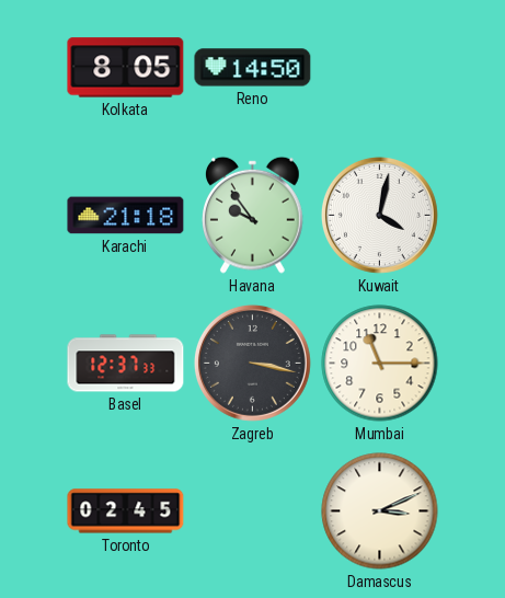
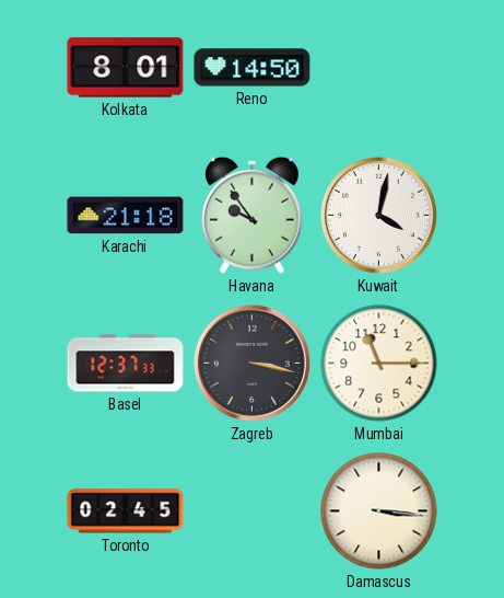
Kolkata: 8:05 -> 8:01 (126, 68)
Damascus: 3:11 -> 3:16 (379, 511)
